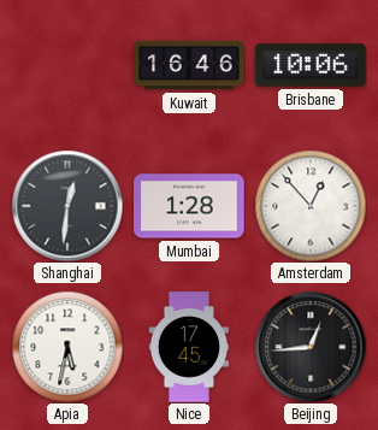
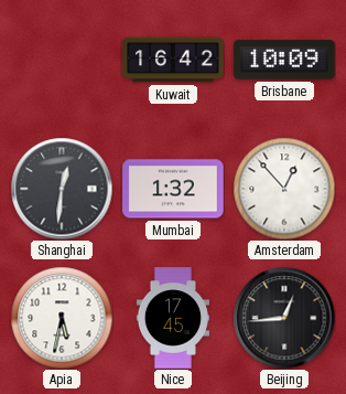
Kuwait: 16:46 -> 16:42 (173, 60)
Brisbane: 10:06 -> 10:09 (284, 60)
Mumbai: 1:28 -> 1:32 (173, 189)
